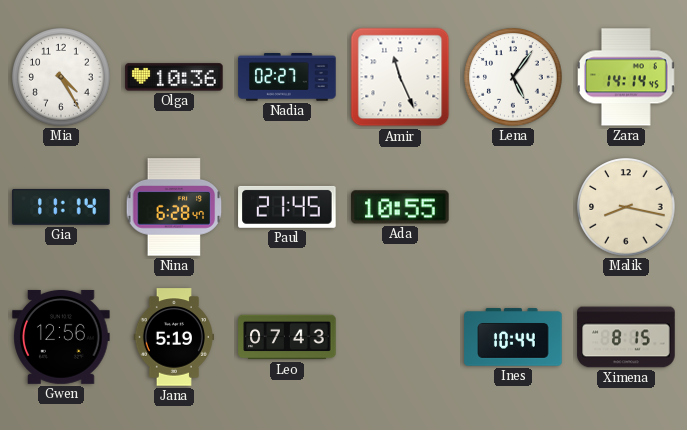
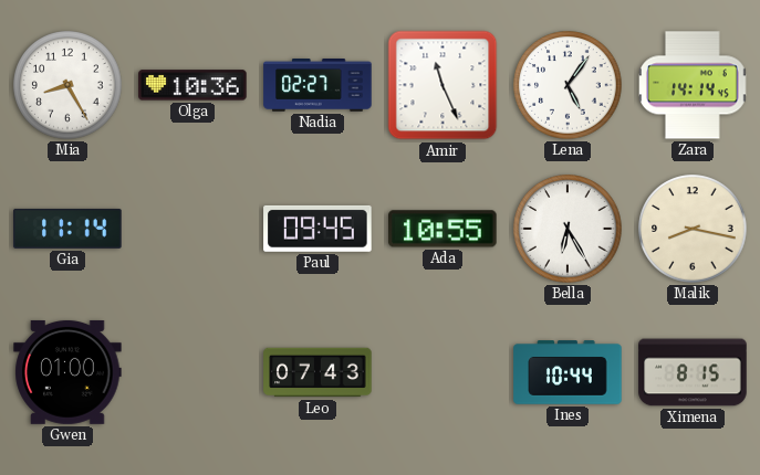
Mia: 4:25 -> 8:25 (67, 85)
Nina: 6:28 -> none (174, 207)
Paul: 21:45 -> 09:45 (317, 229)
Bella: none -> 6:25 (568, 229)
Gwen: 12:56 -> 01:00 (67, 372)
Jana: 5:19 -> none (173, 337)
